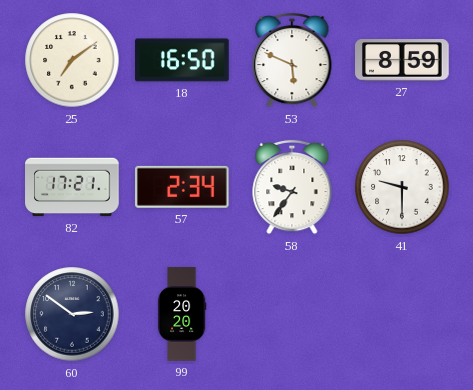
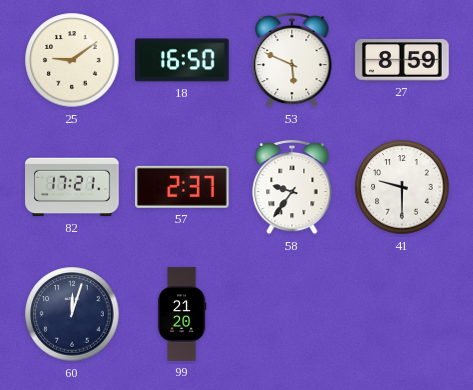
25: 7:09 -> 9:09 (72, 60)
57: 2:34 -> 2:37 (183, 187)
60: 2:51 -> 12:03 (72, 314)
99: 20:20 -> 21:20 (182, 314)
